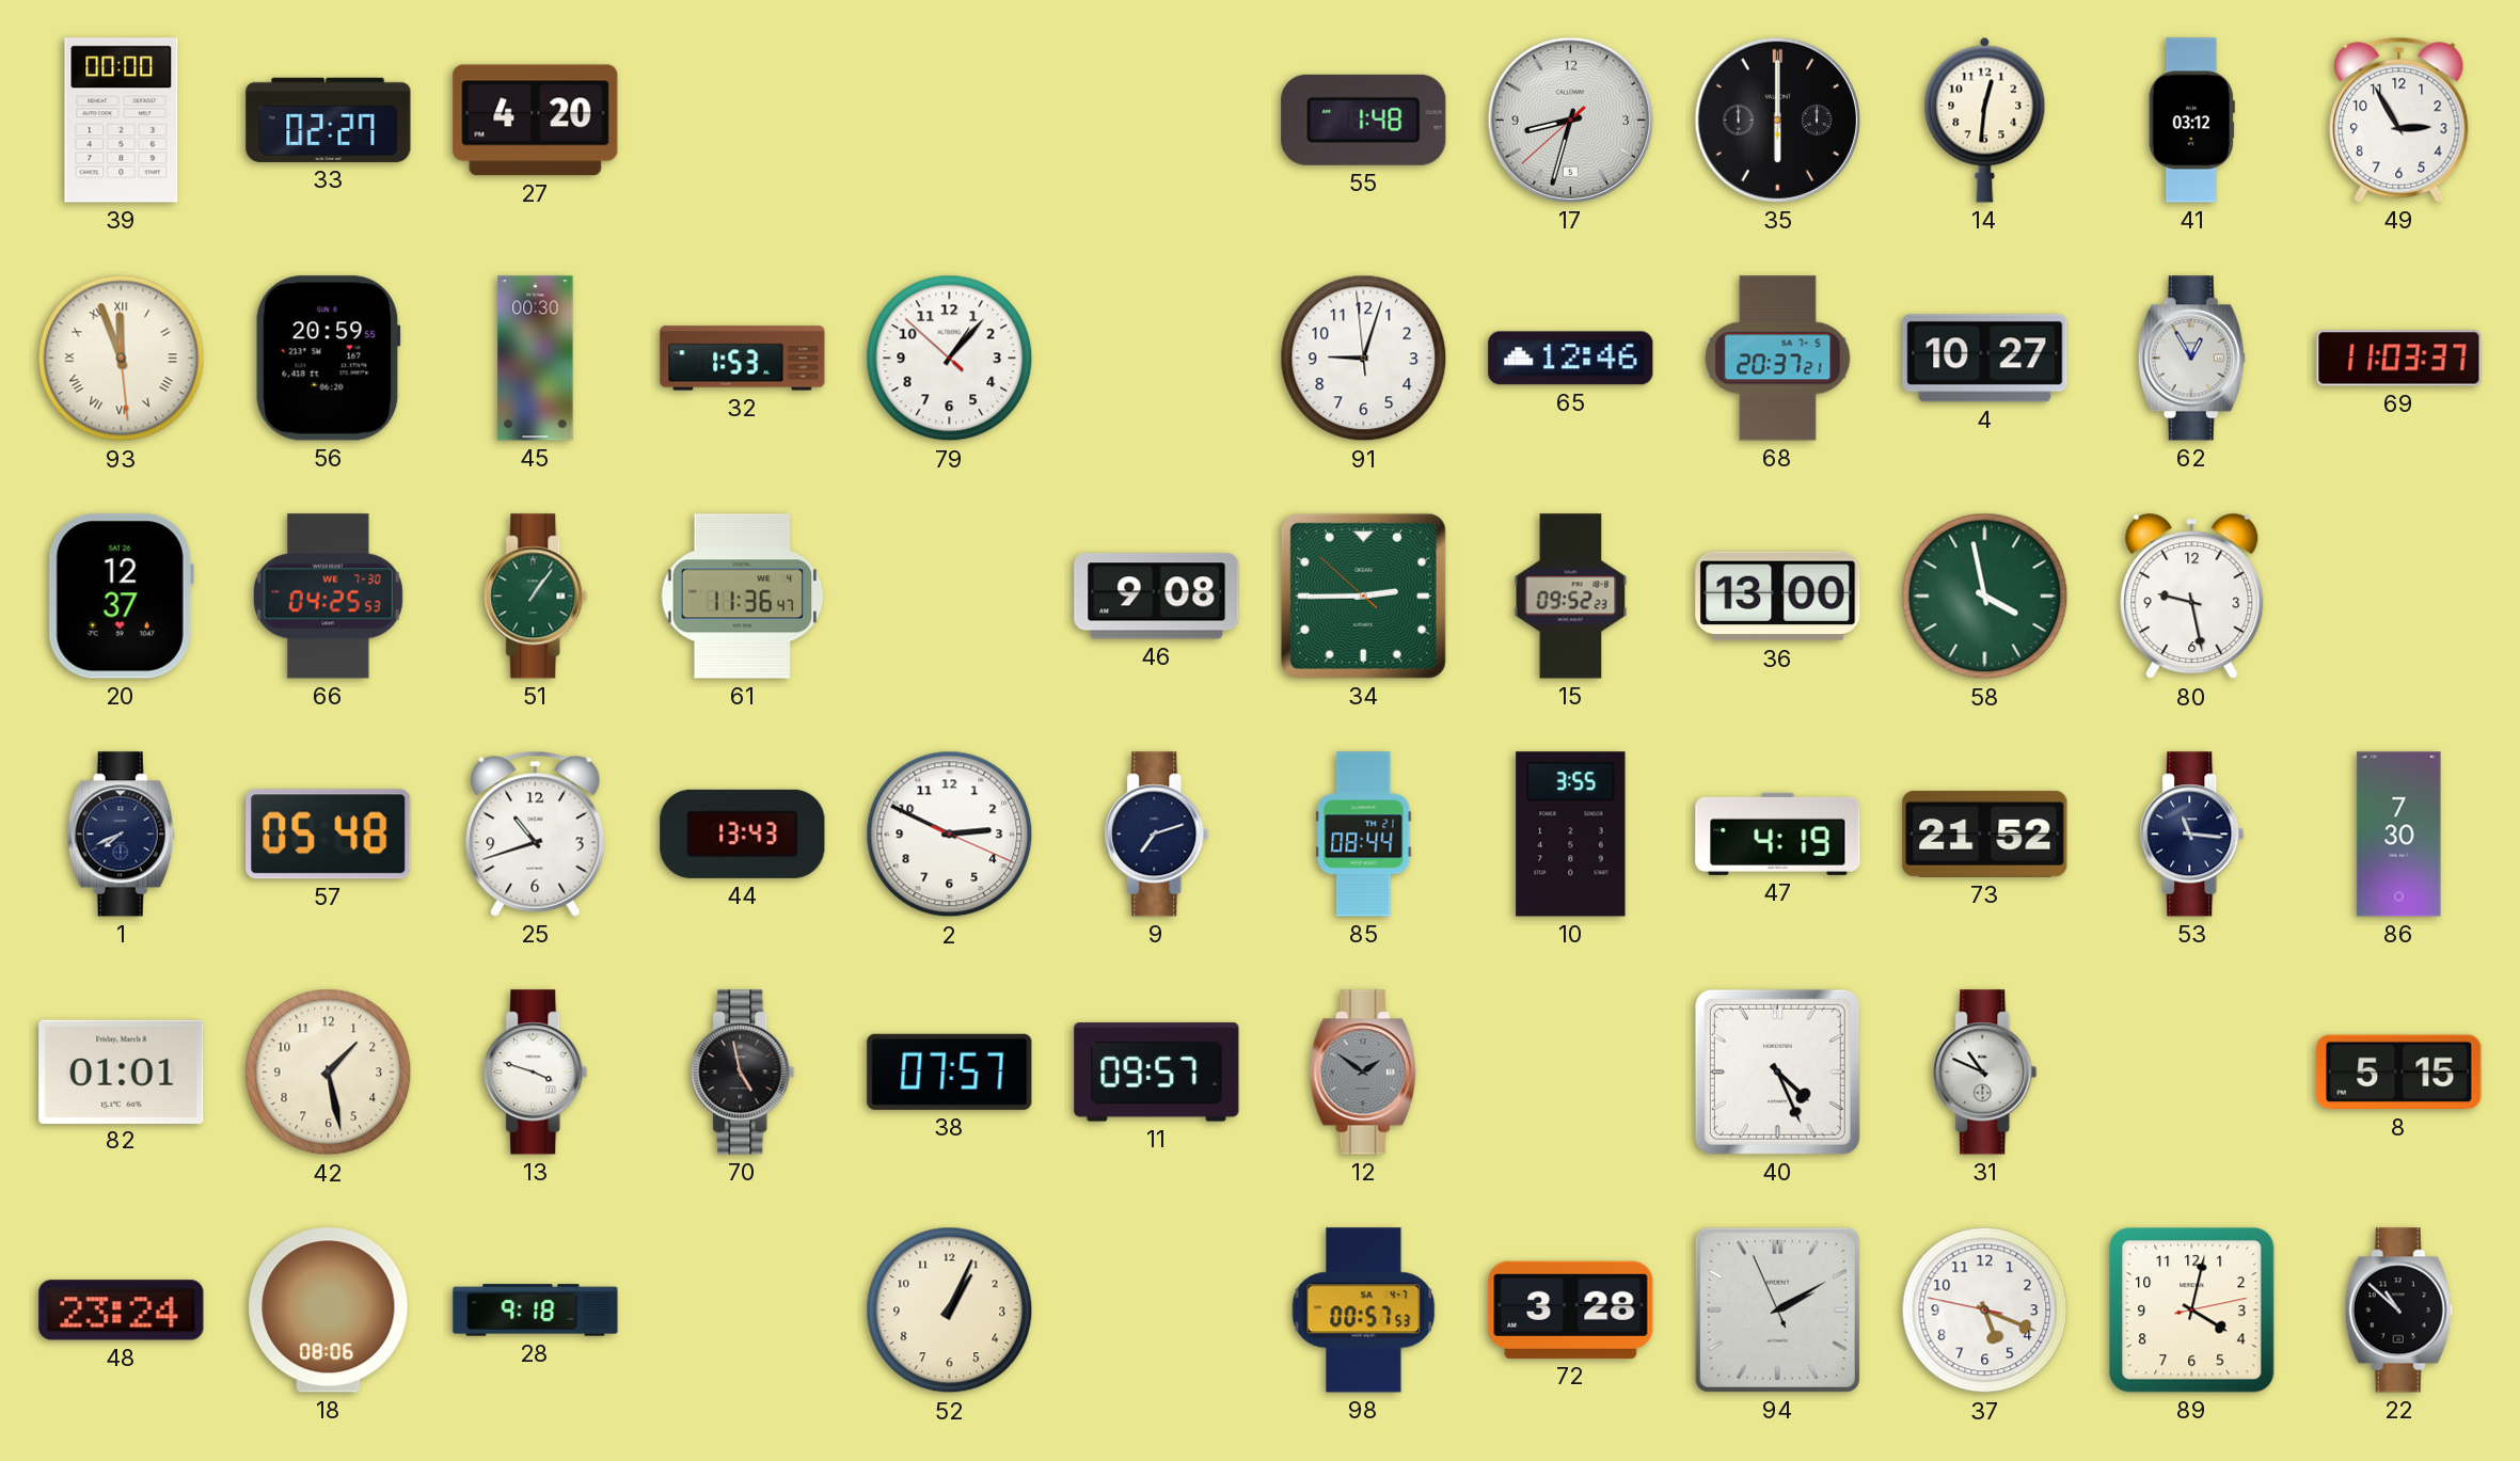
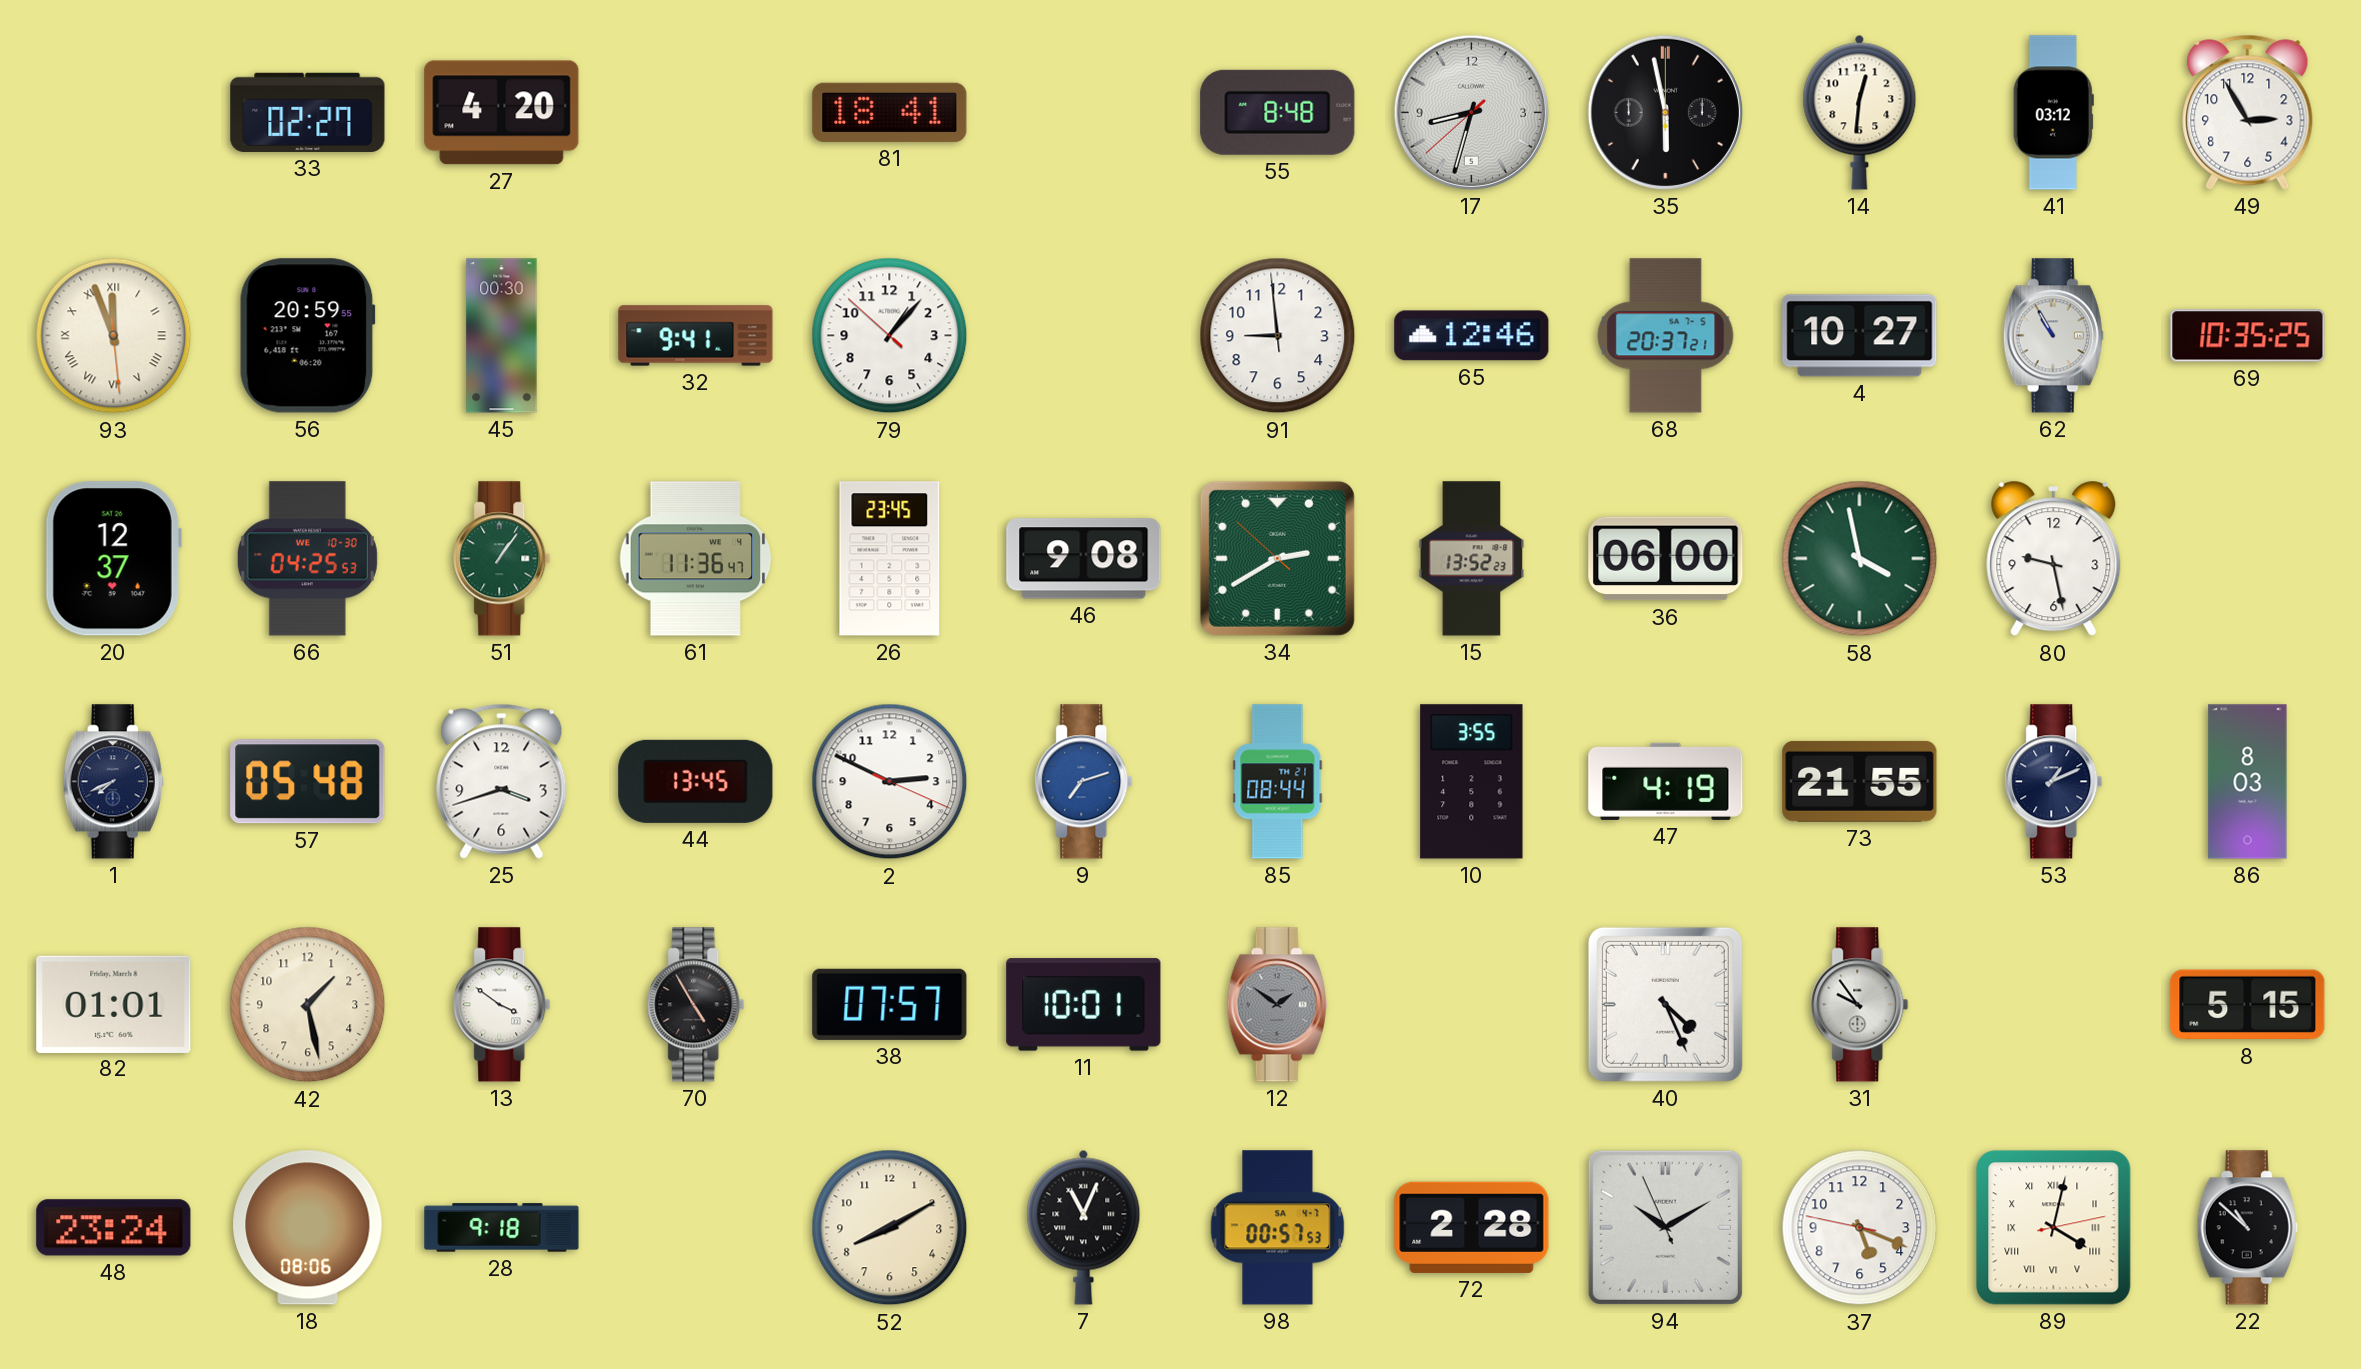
39: 00:00 -> none (122, 121)
81: none -> 18:41 (890, 112)
55: 1:48 -> 8:48 (1278, 112)
35: 6:00 -> 5:58 (1665, 112)
32: 1:53 -> 9:41 (696, 336)
91: 9:02 -> 8:58 (1278, 336)
62: 12:55 -> 10:55 (2053, 336)
69: 11:03 -> 10:35 (2248, 336)
66 date: WE 7-30 -> WE 10-30 (307, 559)
26: none -> 23:45 (890, 559)
34: 2:44 -> 2:39 (1277, 558)
15: 09:52 -> 13:52 (1472, 559)
36: 13:00 -> 06:00 (1666, 559)
25: 10:42 -> 3:42 (502, 781)
44: 13:43 -> 13:45 (696, 781)
9 dial: navy -> blue (1084, 782)
73: 21:52 -> 21:55 (1860, 781)
53: 11:16 -> 1:11 (2054, 782)
86: 7:30 -> 8:03 (2248, 782)
13: 3:48 -> 3:51 (502, 1005)
70: 4:58 -> 4:55 (696, 1005)
11: 09:57 -> 10:01 (1084, 1005)
31: 10:49 -> 9:54 (1860, 1005)
52: 1:04 -> 8:10 (890, 1228)
7: none -> 11:04 (1084, 1227)
72: 3:28 -> 2:28 (1472, 1227)
94: 2:09 -> 10:09 (1665, 1227)
89 numerals: Arabic -> Roman (2054, 1228)
